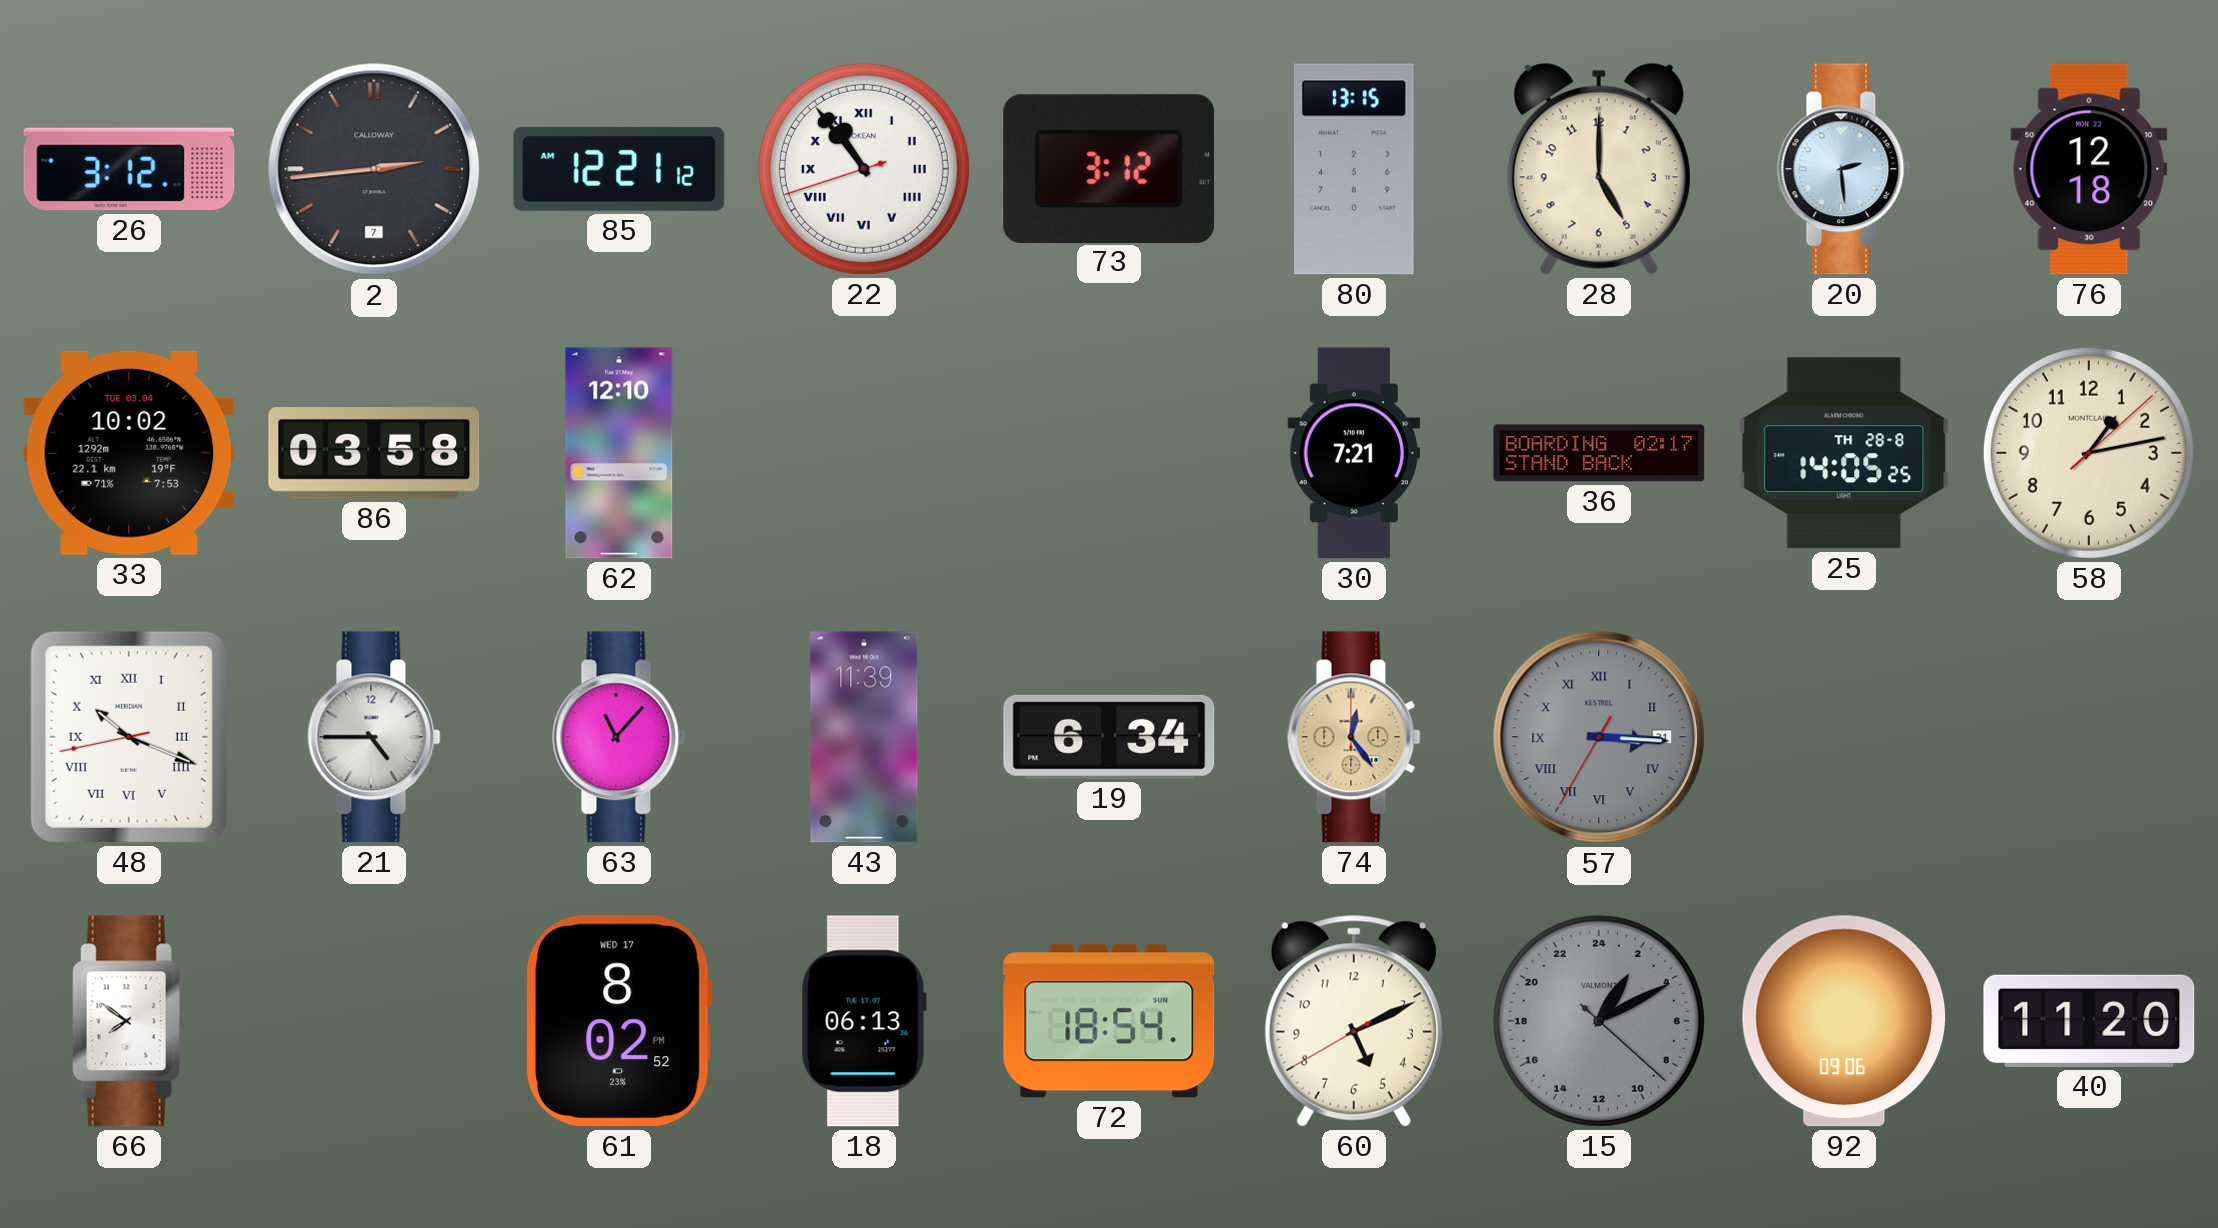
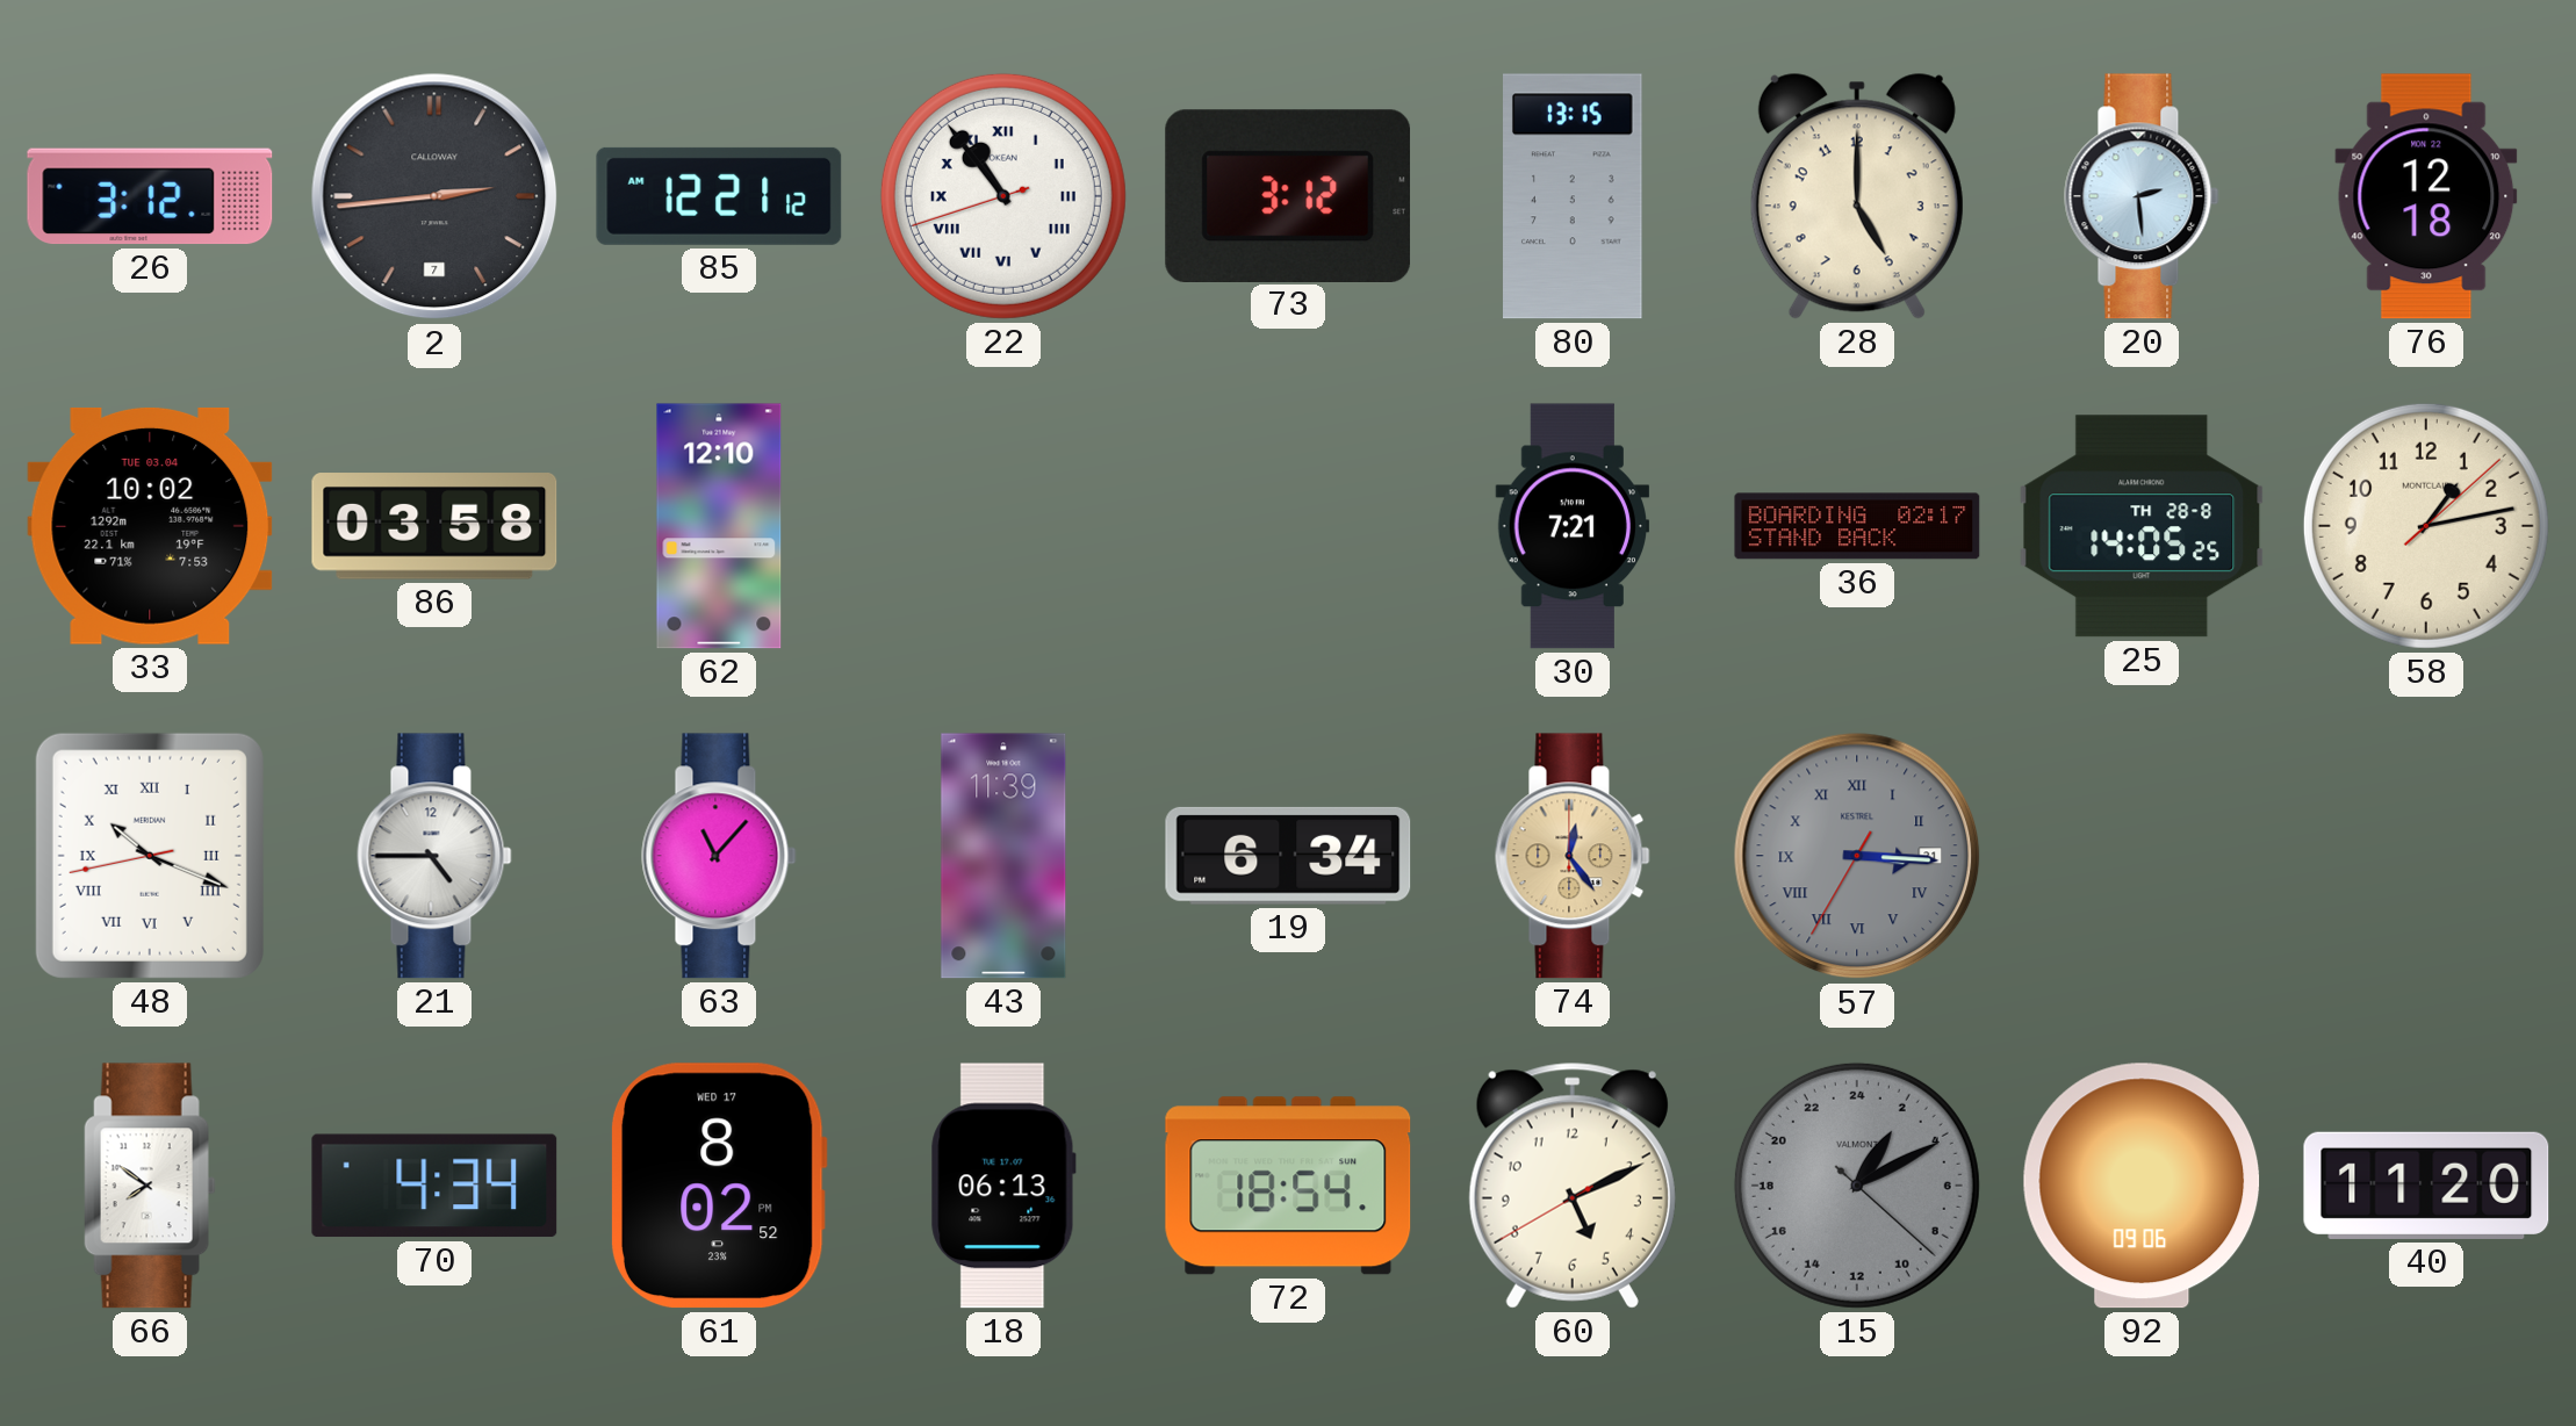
70: none -> 4:34 (434, 1186)
